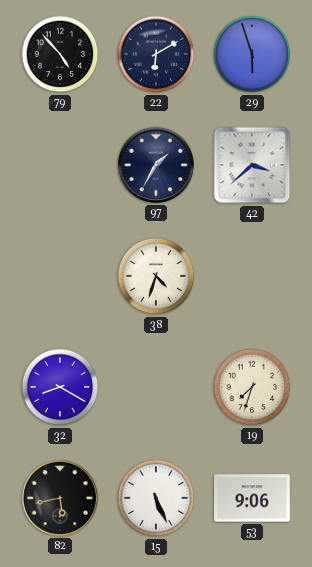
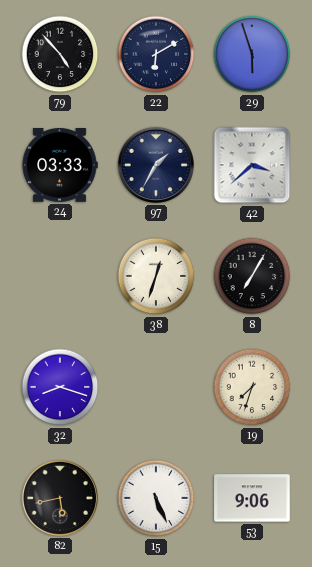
24: none -> 03:33 (60, 165)
38: 4:33 -> 12:33 (156, 276)
8: none -> 7:05 (252, 276)
32: 8:20 -> 8:18 (60, 387)
